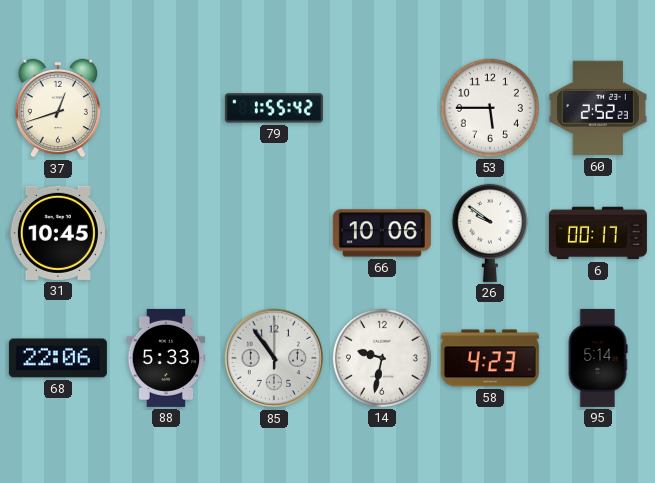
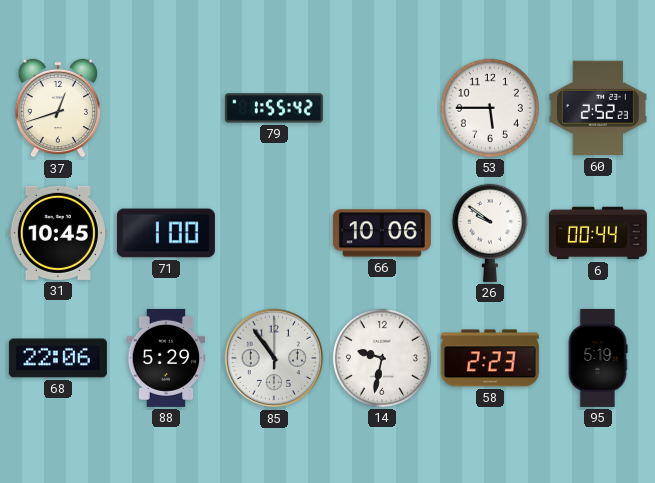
71: none -> 1:00 (166, 233)
6: 00:17 -> 00:44 (598, 233)
88: 5:33 -> 5:29 (166, 358)
58: 4:23 -> 2:23 (490, 358)
95: 5:14 -> 5:19 (598, 358)
